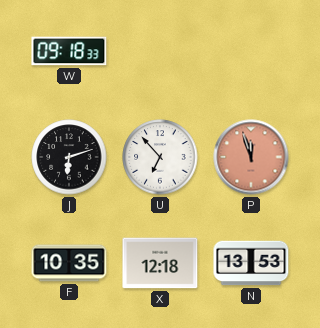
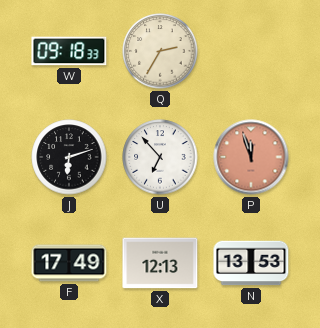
Q: none -> 2:35 (160, 51)
F: 10:35 -> 17:49 (69, 263)
X: 12:18 -> 12:13 (160, 263)
